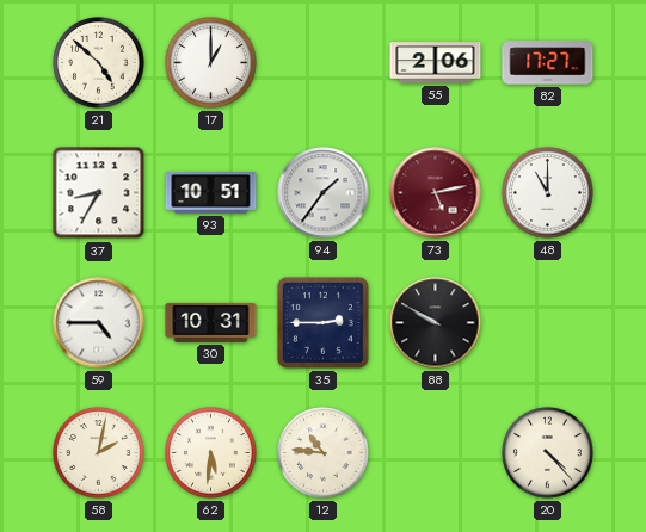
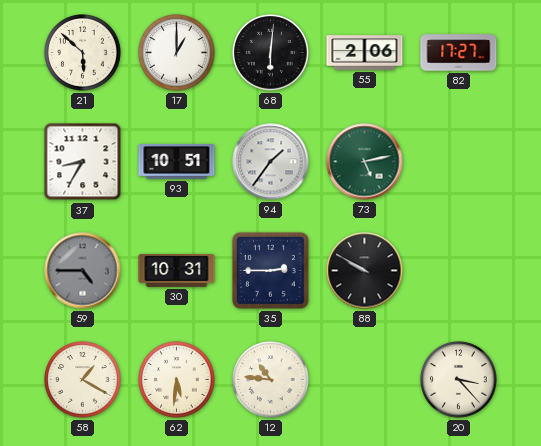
21: 4:52 -> 5:52 (83, 53)
68: none -> 6:01 (271, 53)
73 dial: burgundy -> green (365, 162)
48: 11:00 -> none (548, 193)
59 dial: white -> grey (83, 271)
58: 2:02 -> 1:20 (83, 380)
20: 4:23 -> 3:23 (459, 380)
